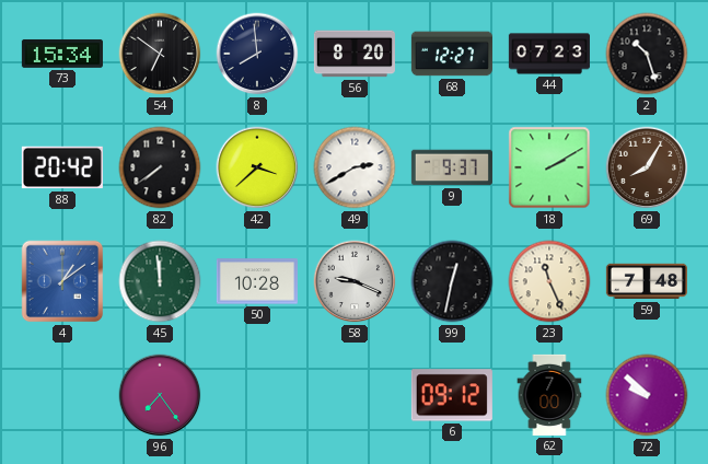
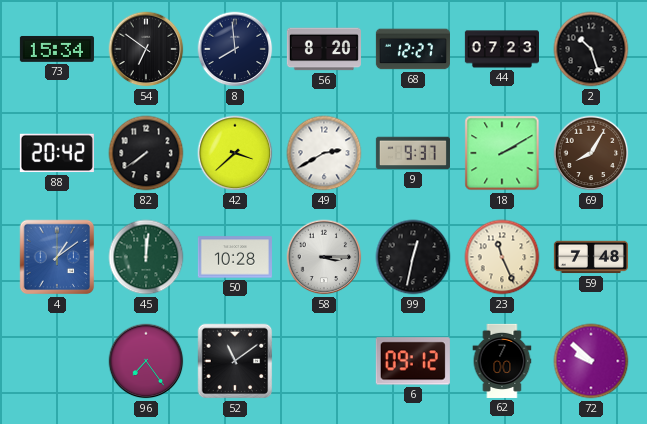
45: 11:59 -> 12:01 (146, 257)
58: 9:19 -> 3:15 (324, 257)
52: none -> 11:09 (235, 361)
